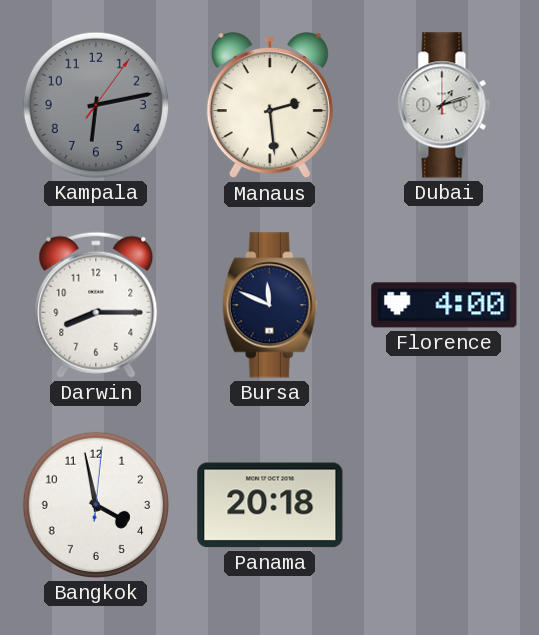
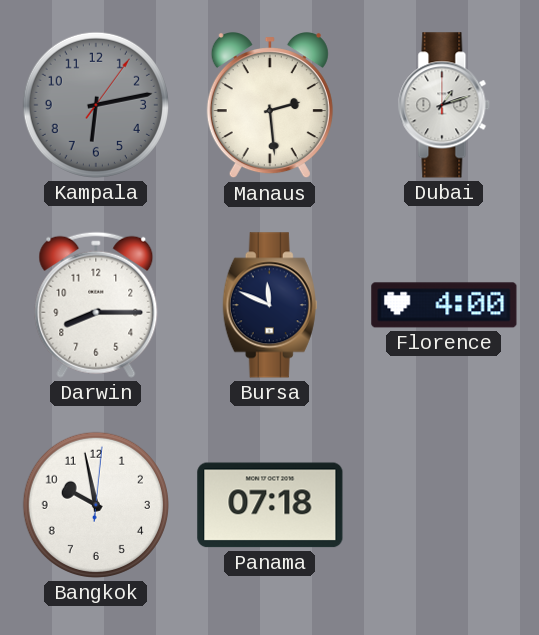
Bangkok: 3:58 -> 9:58 (96, 505)
Panama: 20:18 -> 07:18 (270, 505)
